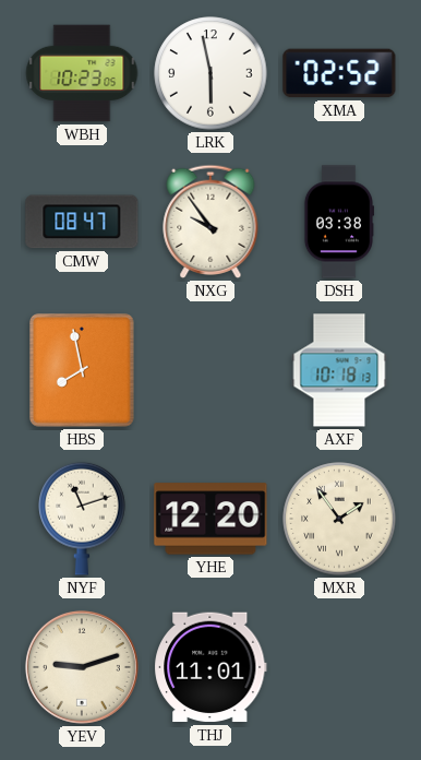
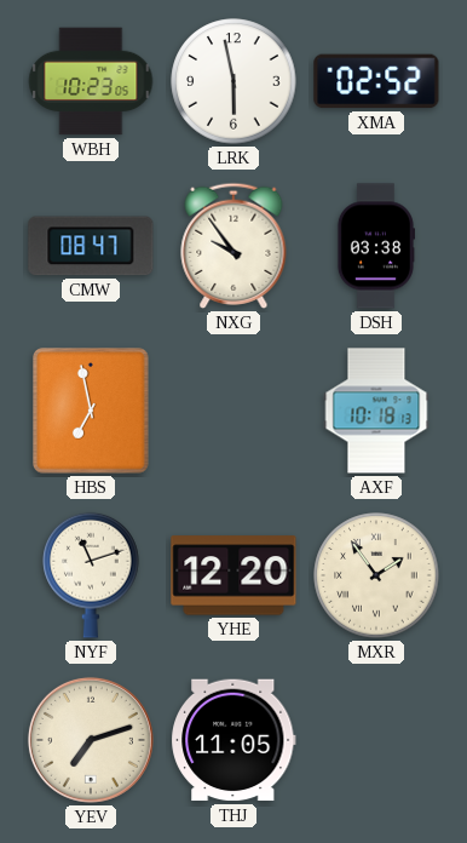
HBS: 7:58 -> 6:58 (91, 411)
YEV: 9:12 -> 7:12 (91, 740)
THJ: 11:01 -> 11:05 (235, 740)
